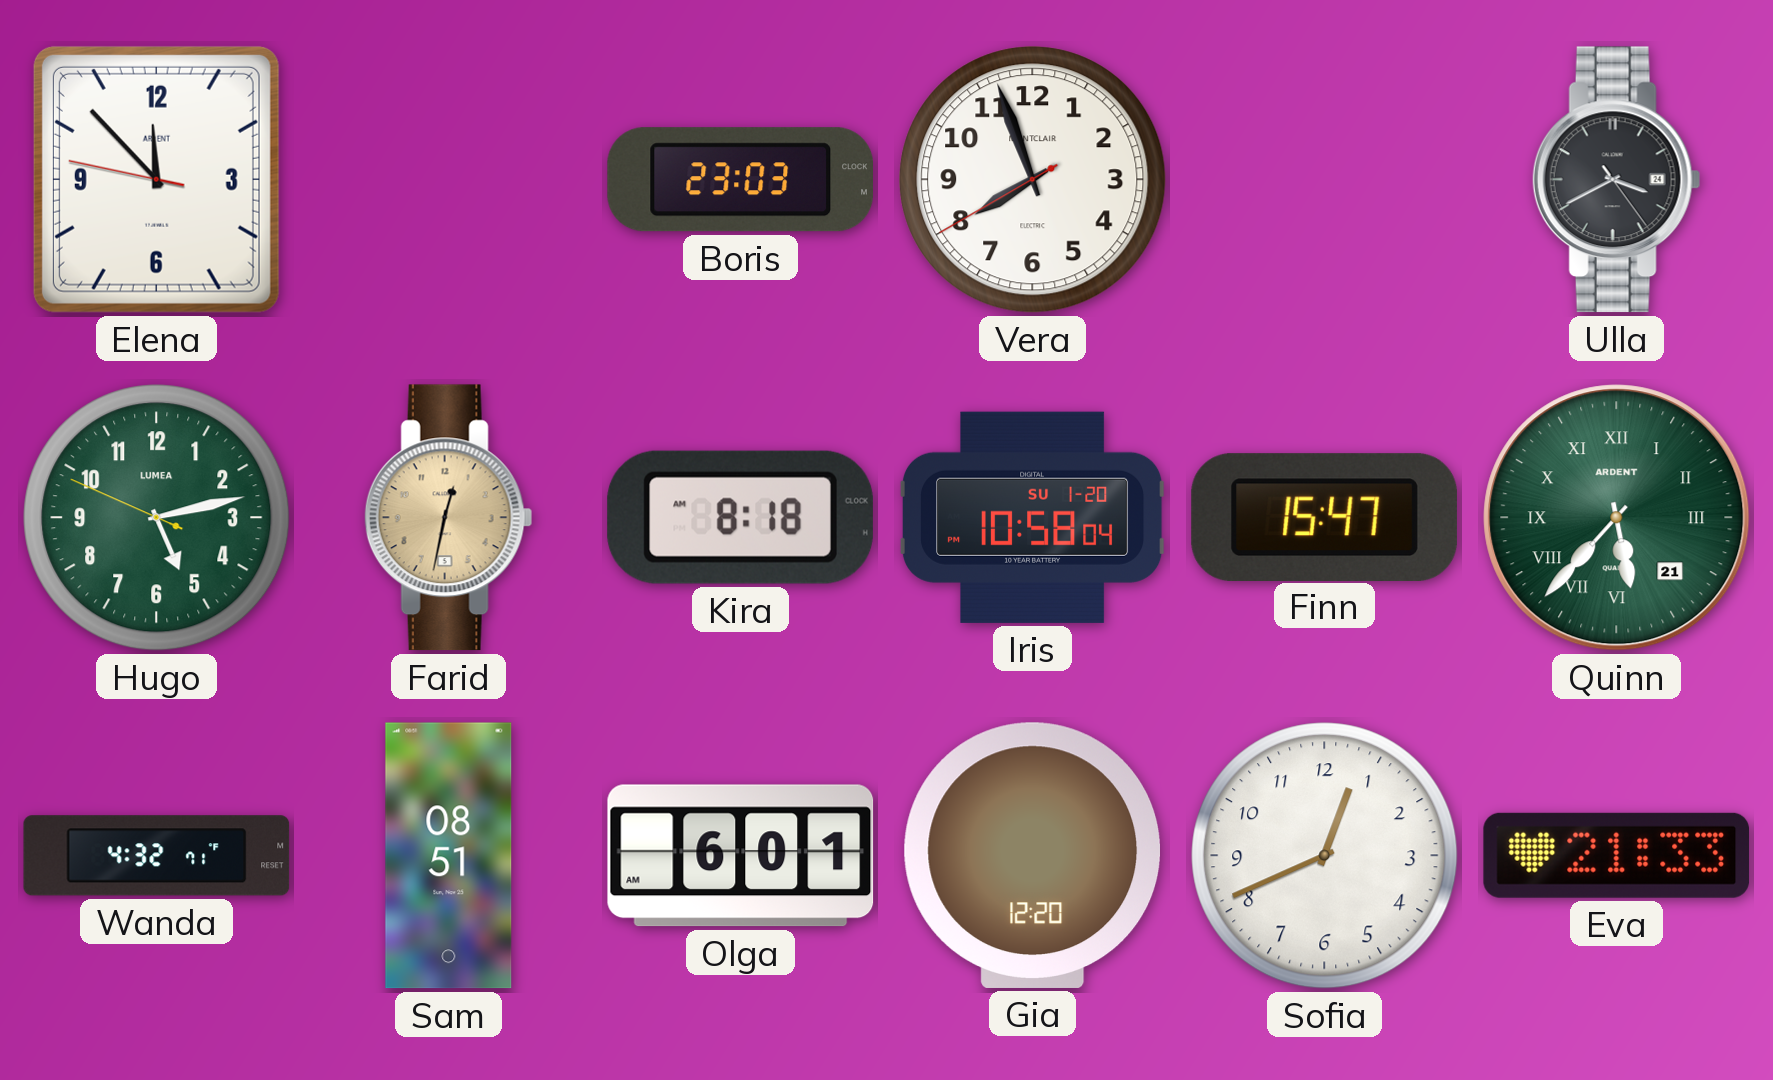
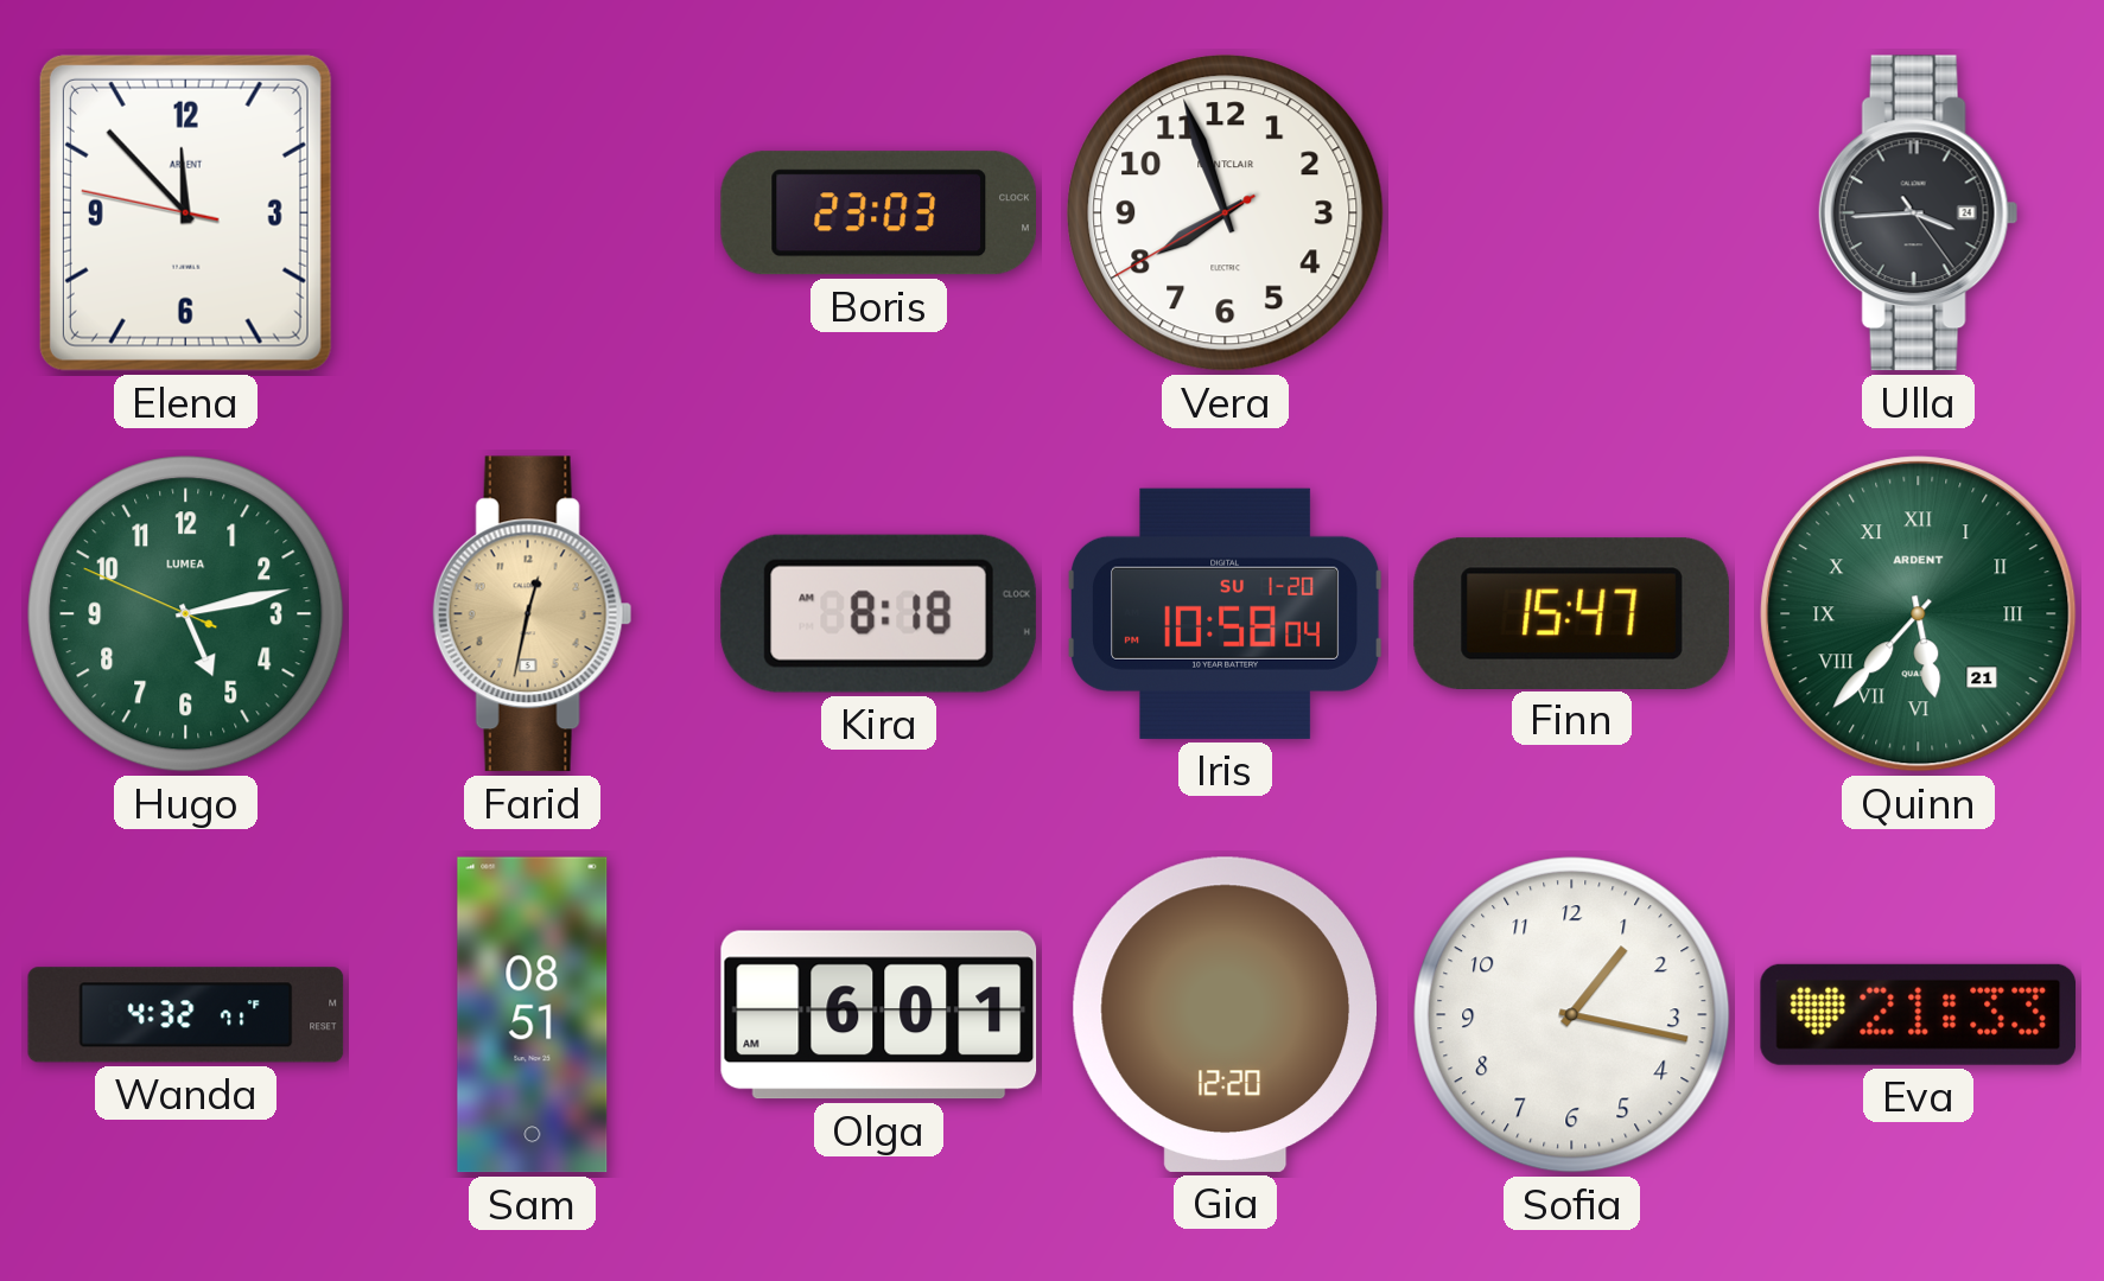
Ulla: 3:40 -> 3:44 (1918, 213)
Sofia: 12:41 -> 1:17 (1572, 1015)
